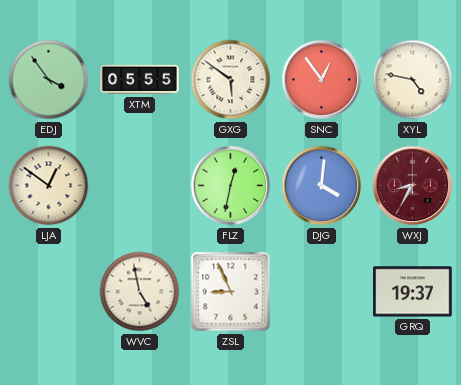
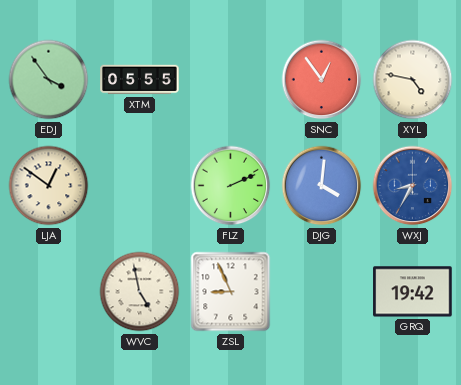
GXG: 5:51 -> none (231, 80)
FLZ: 12:32 -> 2:11 (231, 186)
WXJ dial: burgundy -> blue (413, 186)
GRQ: 19:37 -> 19:42 (413, 292)
